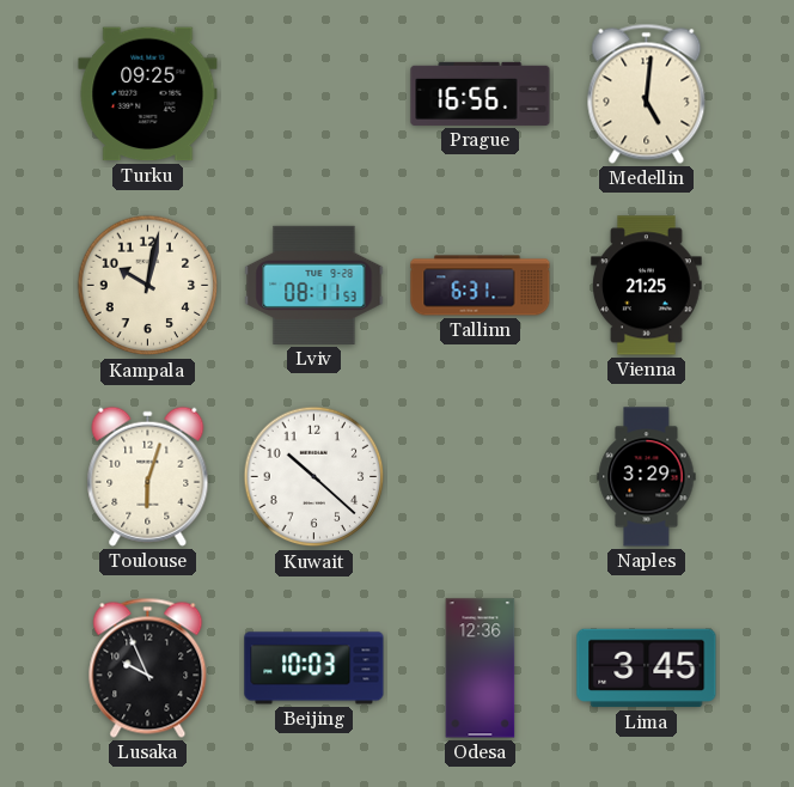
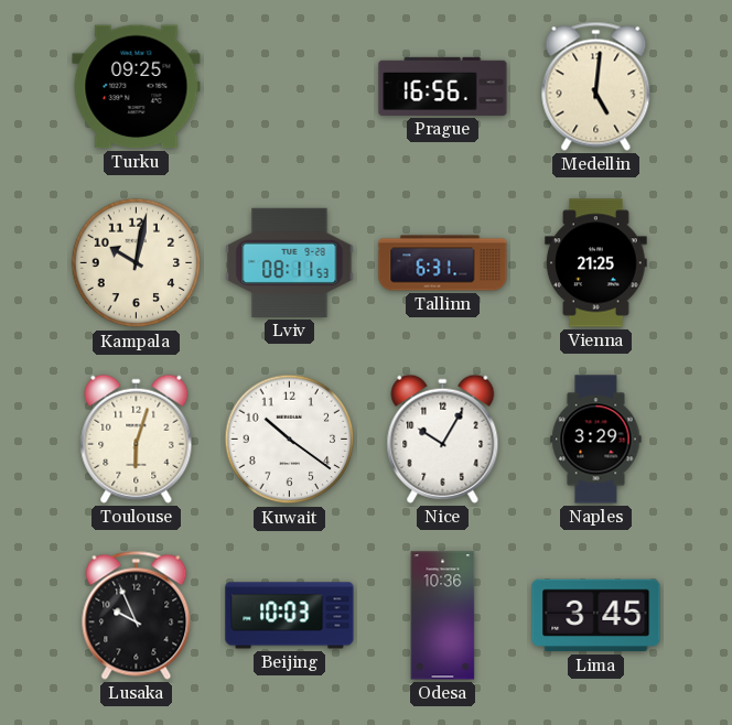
Kuwait: 10:22 -> 10:21 (290, 440)
Nice: none -> 10:05 (443, 439)
Odesa: 12:36 -> 10:36 (443, 616)
